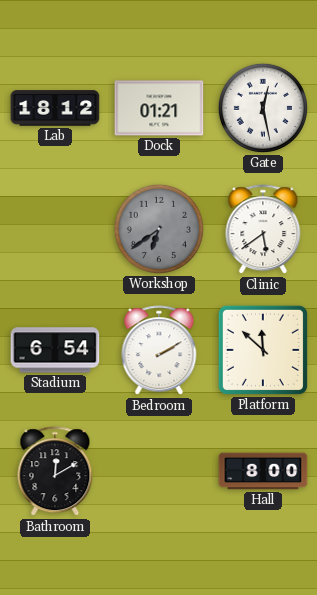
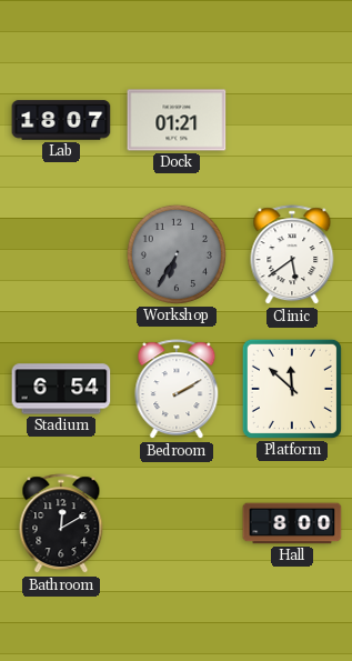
Lab: 18:12 -> 18:07 (61, 120)
Gate: 12:28 -> none (263, 108)
Workshop: 6:39 -> 6:35 (177, 254)
